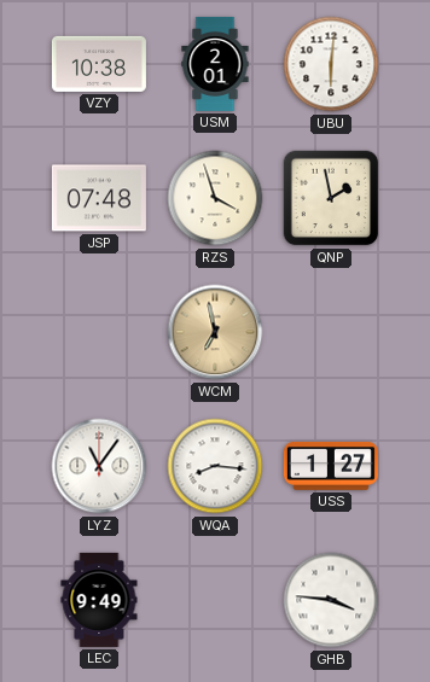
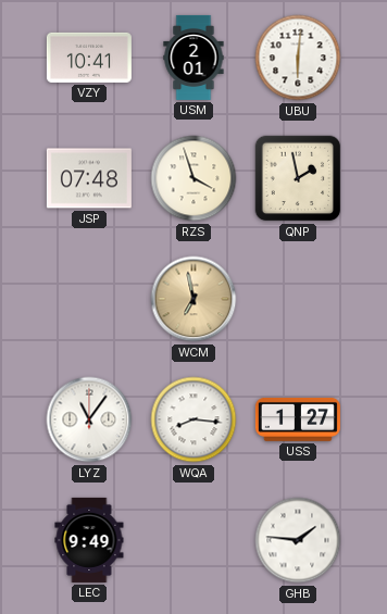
VZY: 10:38 -> 10:41 (89, 58)
GHB: 3:46 -> 1:46 (298, 540)
